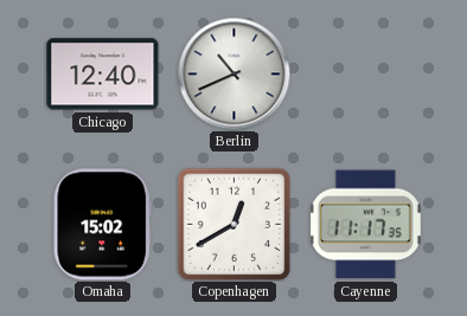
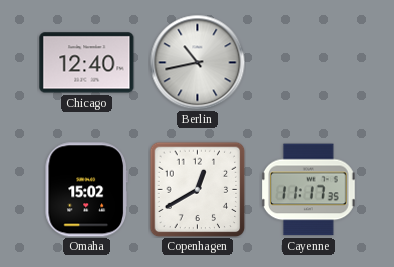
Berlin: 10:41 -> 10:43 (197, 62)
